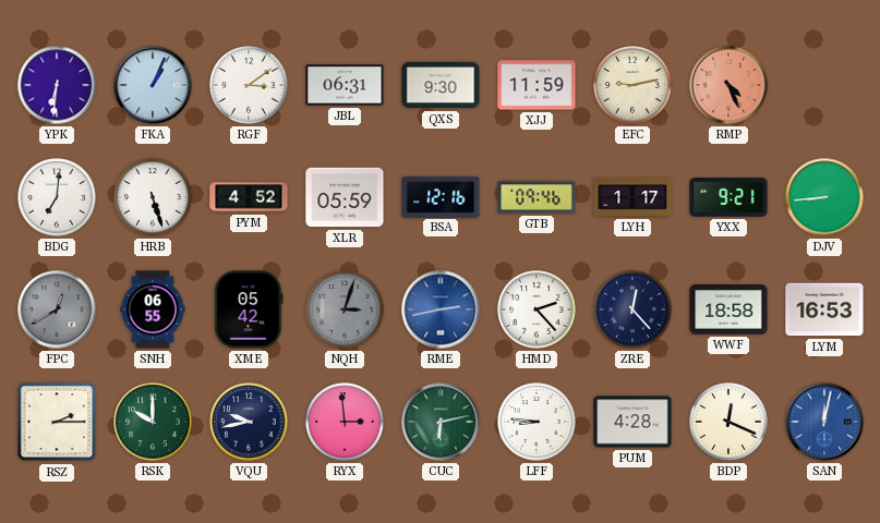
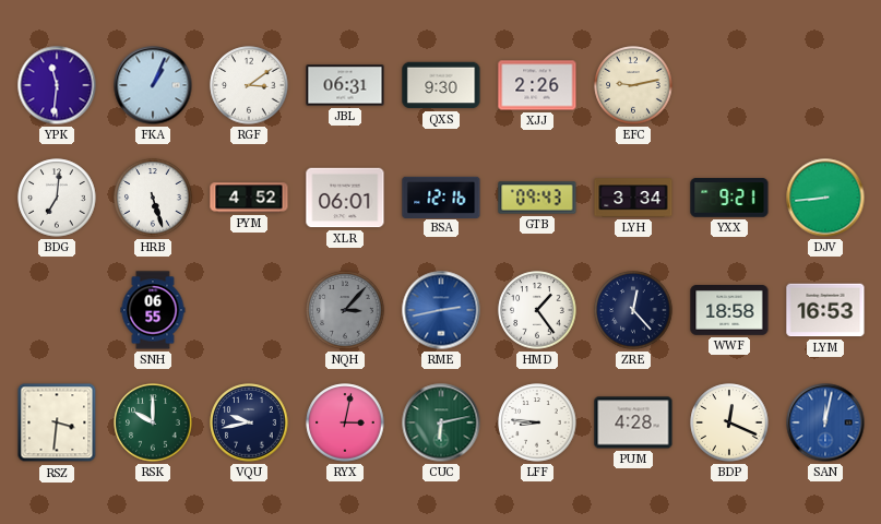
YPK: 6:31 -> 11:31 (57, 85)
XJJ: 11:59 -> 2:26 (537, 85)
RMP: 4:26 -> none (728, 85)
XLR: 05:59 -> 06:01 (345, 198)
GTB: 09:46 -> 09:43 (537, 198)
LYH: 1:17 -> 3:34 (633, 198)
FPC: 12:40 -> none (57, 309)
XME: 05:42 -> none (249, 309)
NQH: 3:03 -> 3:07 (345, 310)
HMD: 2:23 -> 1:24 (537, 310)
RSZ: 2:15 -> 3:31 (57, 422)
RYX: 2:59 -> 3:02 (345, 422)
